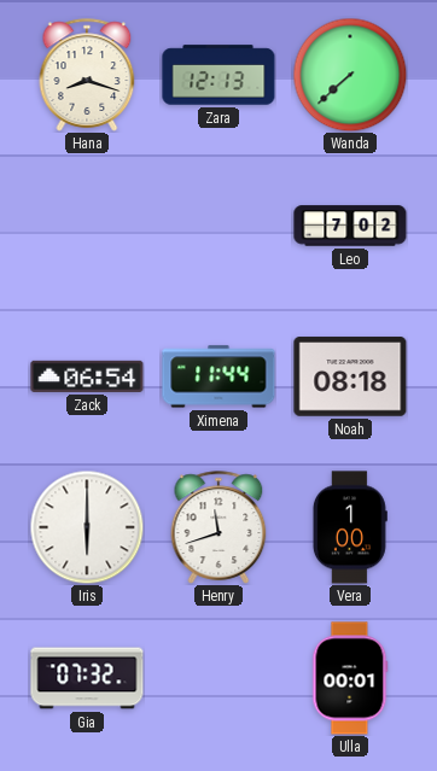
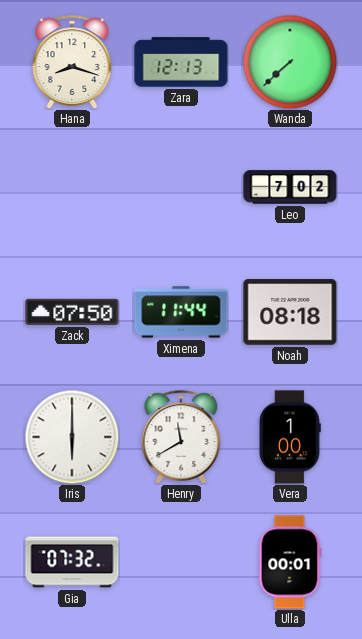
Zack: 06:54 -> 07:50 (72, 312)
Henry: 11:42 -> 11:40 (181, 437)
